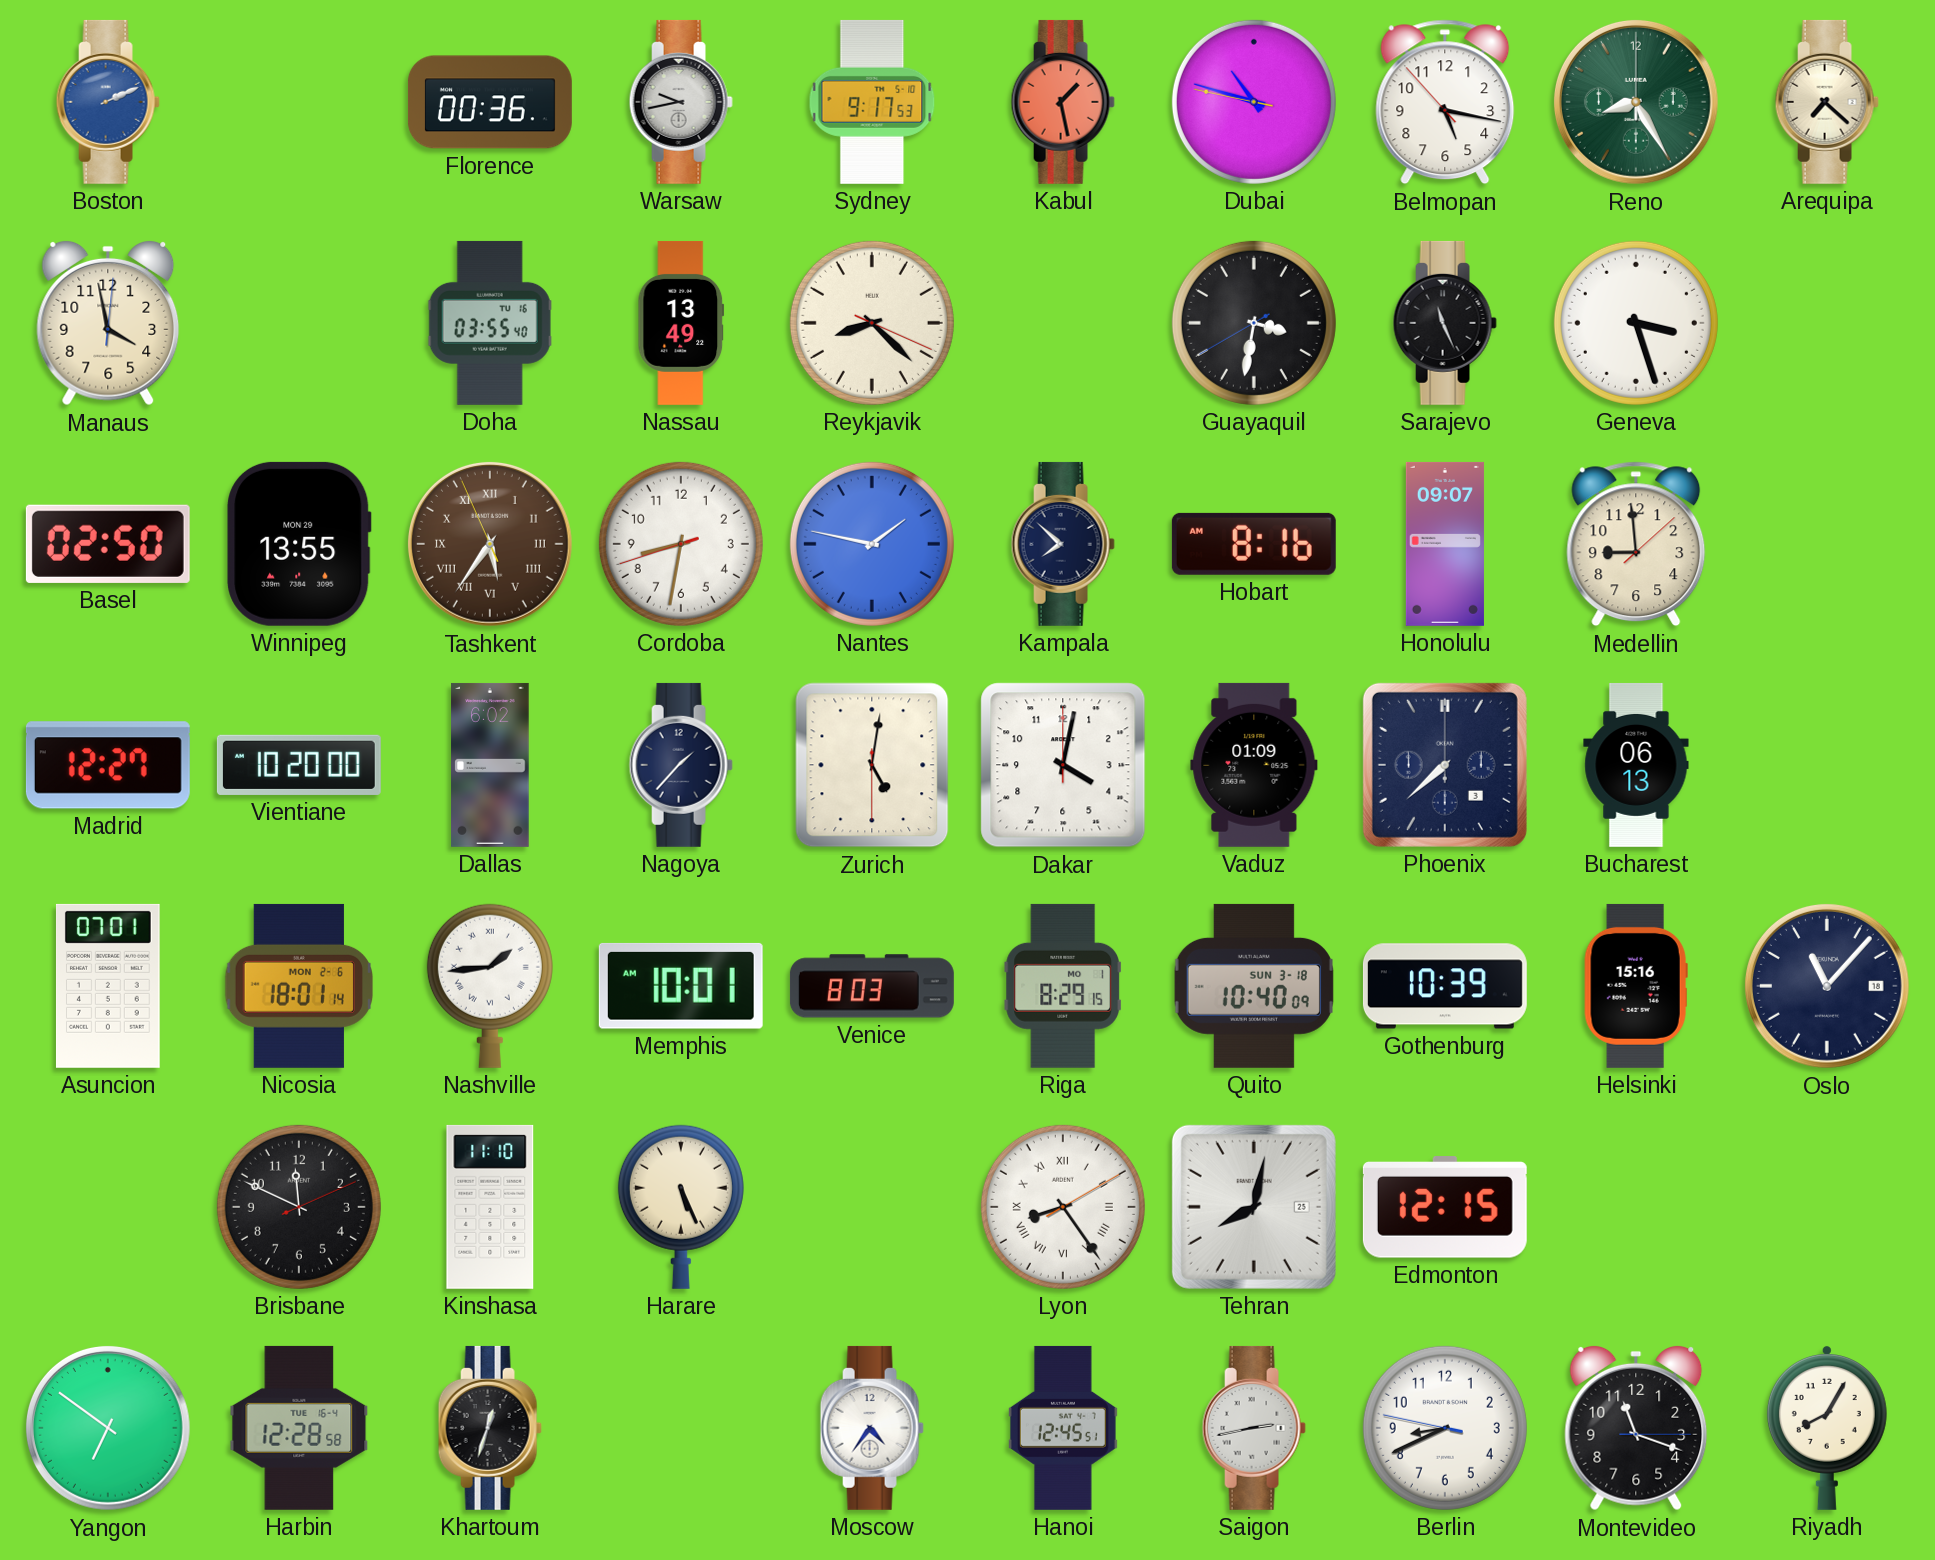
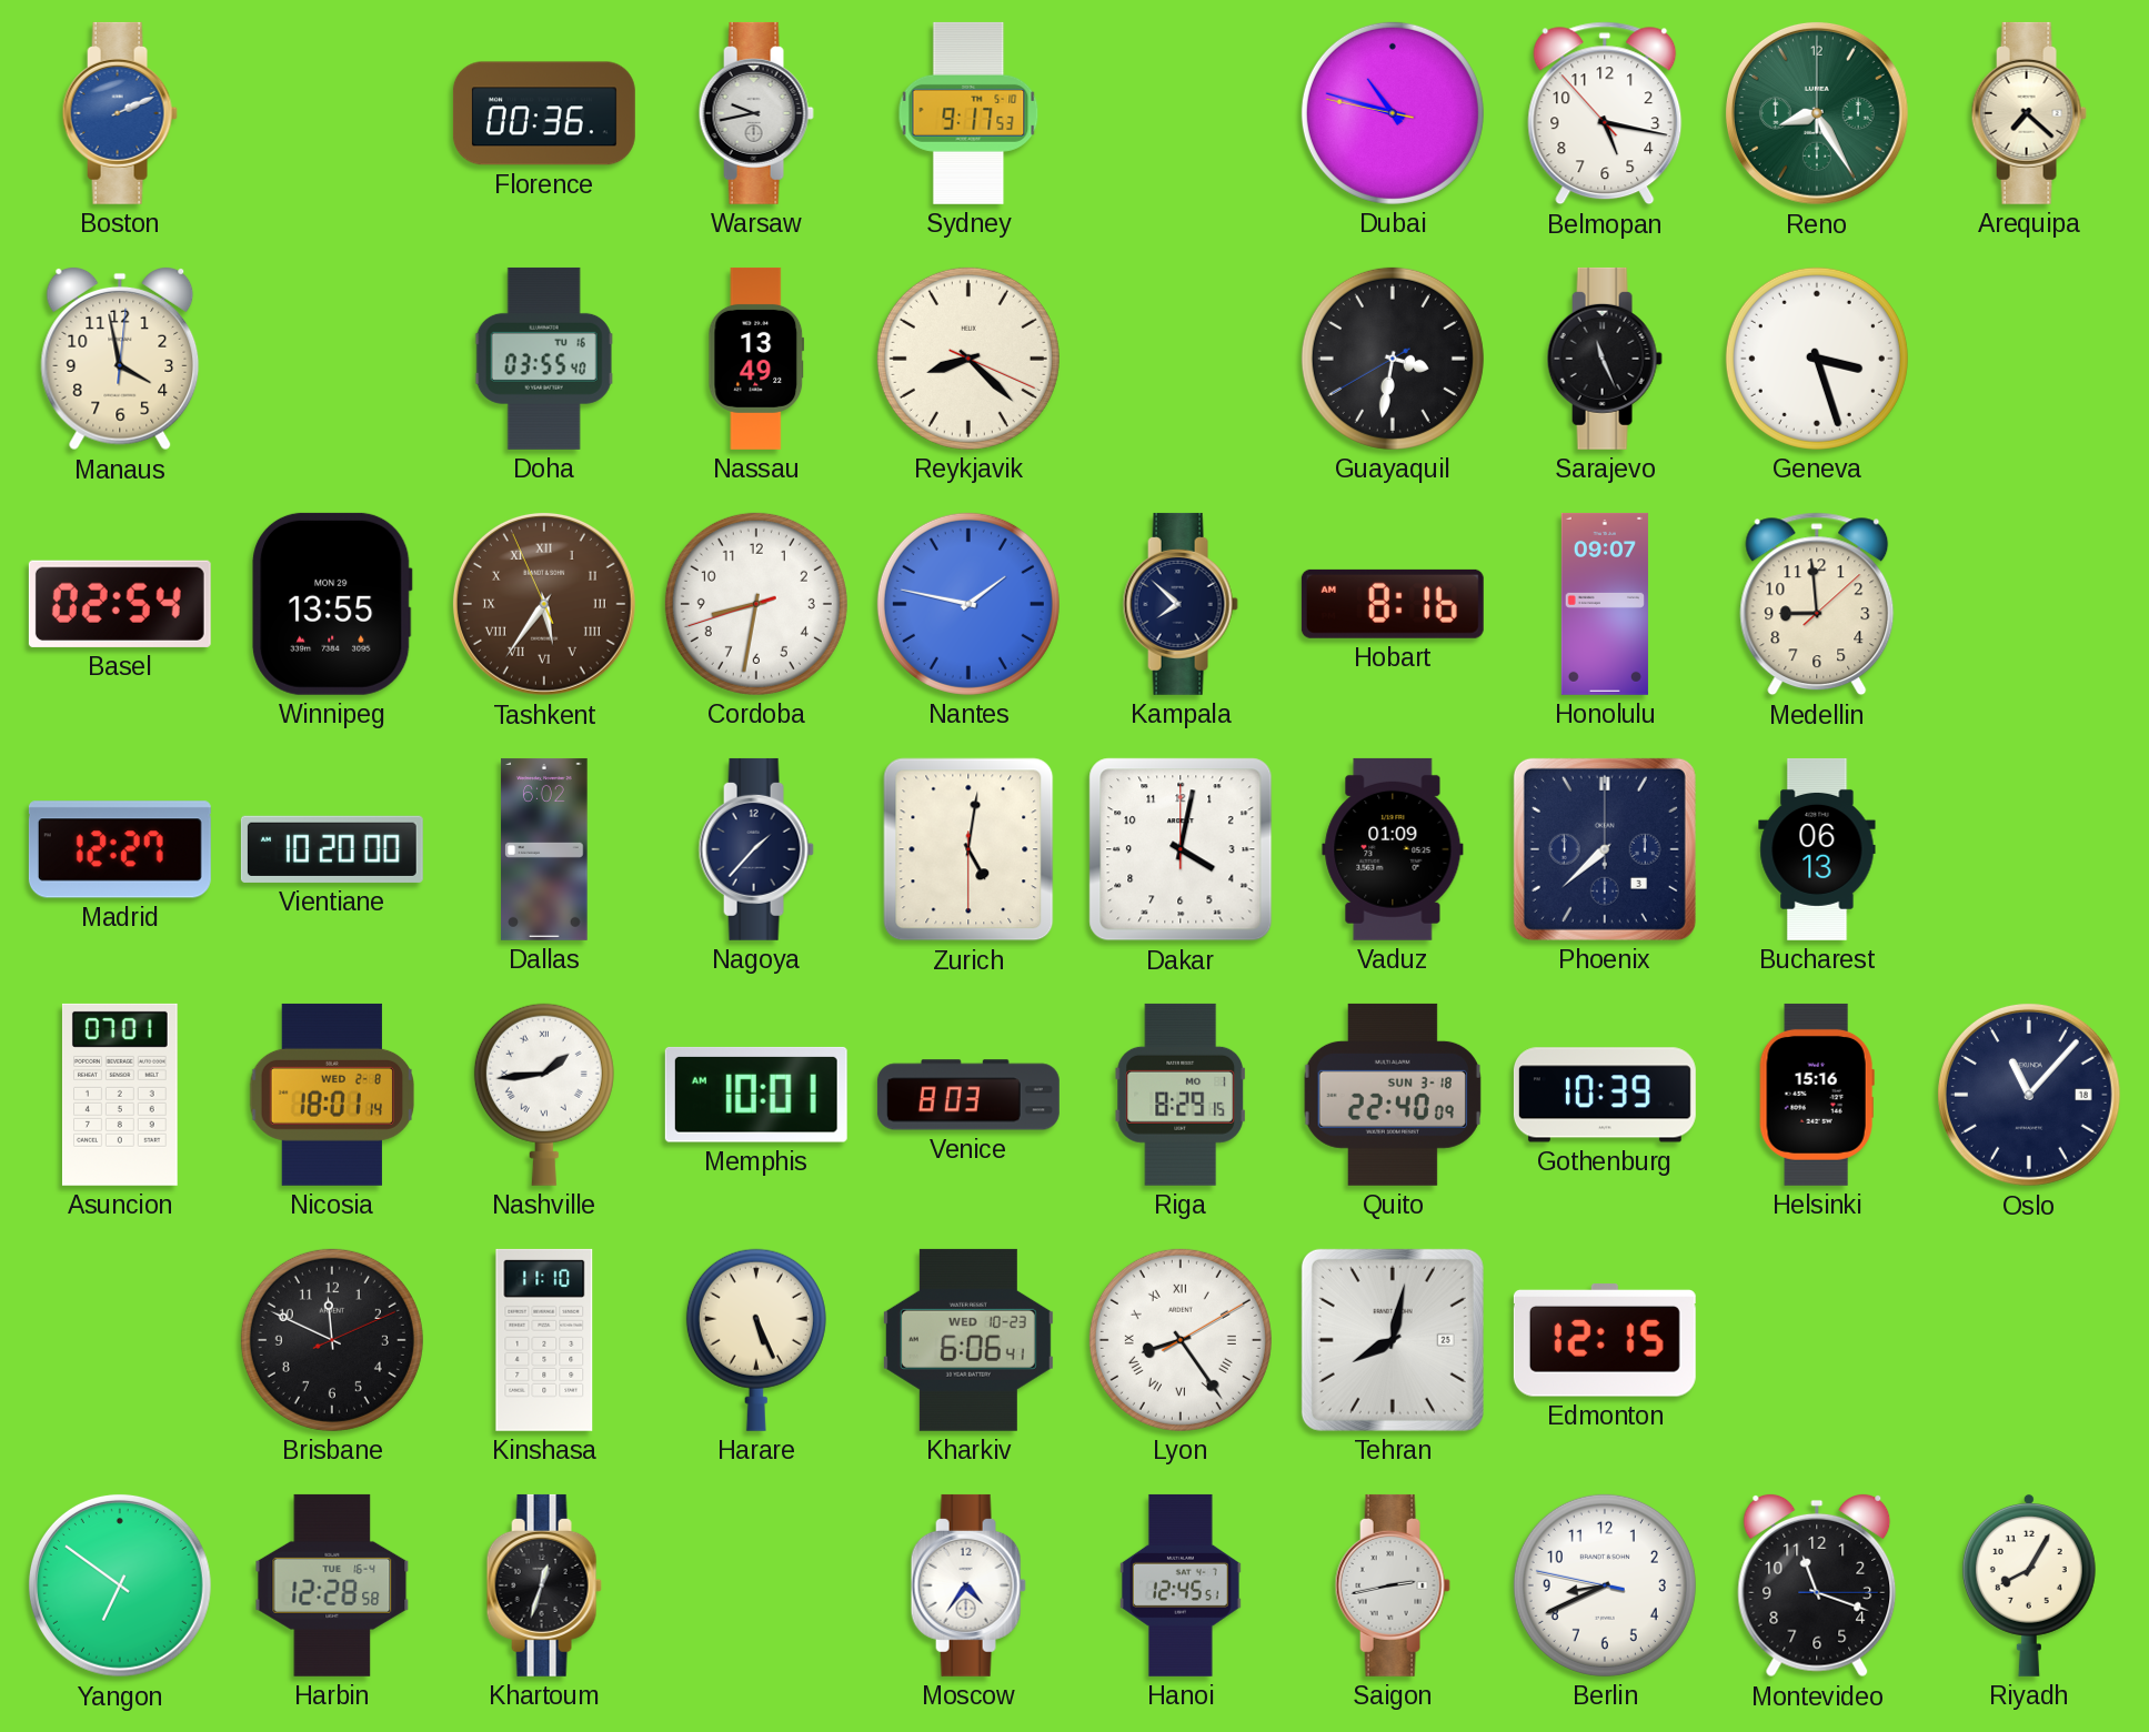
Kabul: 1:28 -> none (1063, 102)
Basel: 02:50 -> 02:54 (120, 604)
Nicosia date: MON 2-6 -> WED 2-8 (331, 1095)
Quito: 10:40 -> 22:40 (1393, 1095)
Kharkiv: none -> 6:06 (968, 1340)
